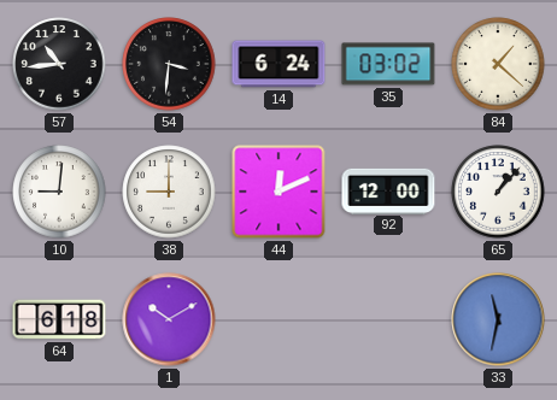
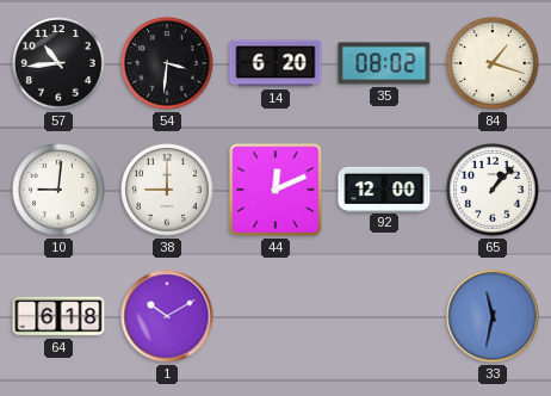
14: 6:24 -> 6:20 (275, 63)
35: 03:02 -> 08:02 (384, 63)
84: 1:22 -> 1:18 (493, 63)
